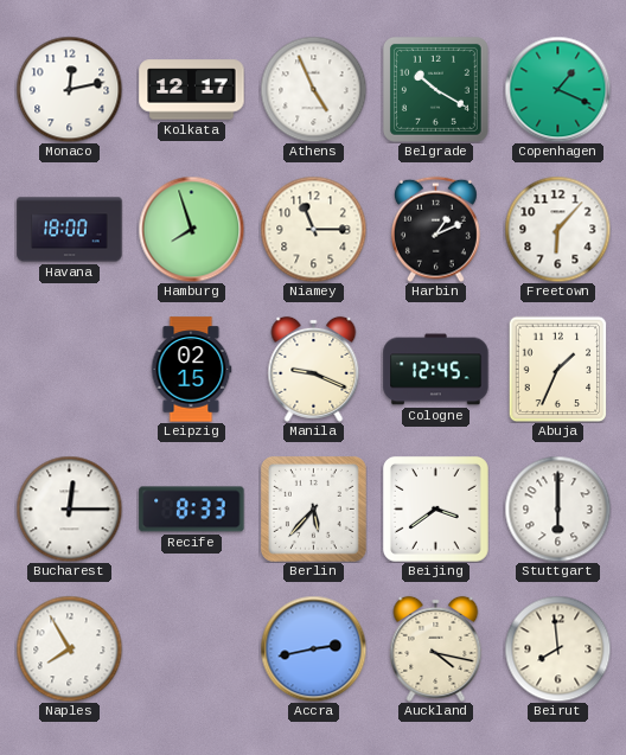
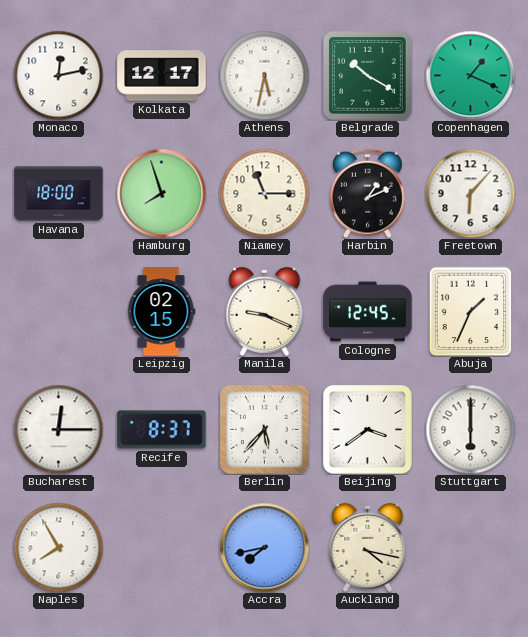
Athens: 4:56 -> 5:32 (264, 75)
Recife: 8:33 -> 8:37 (162, 430)
Accra: 2:43 -> 7:43 (264, 547)
Beirut: 7:59 -> none (557, 648)
